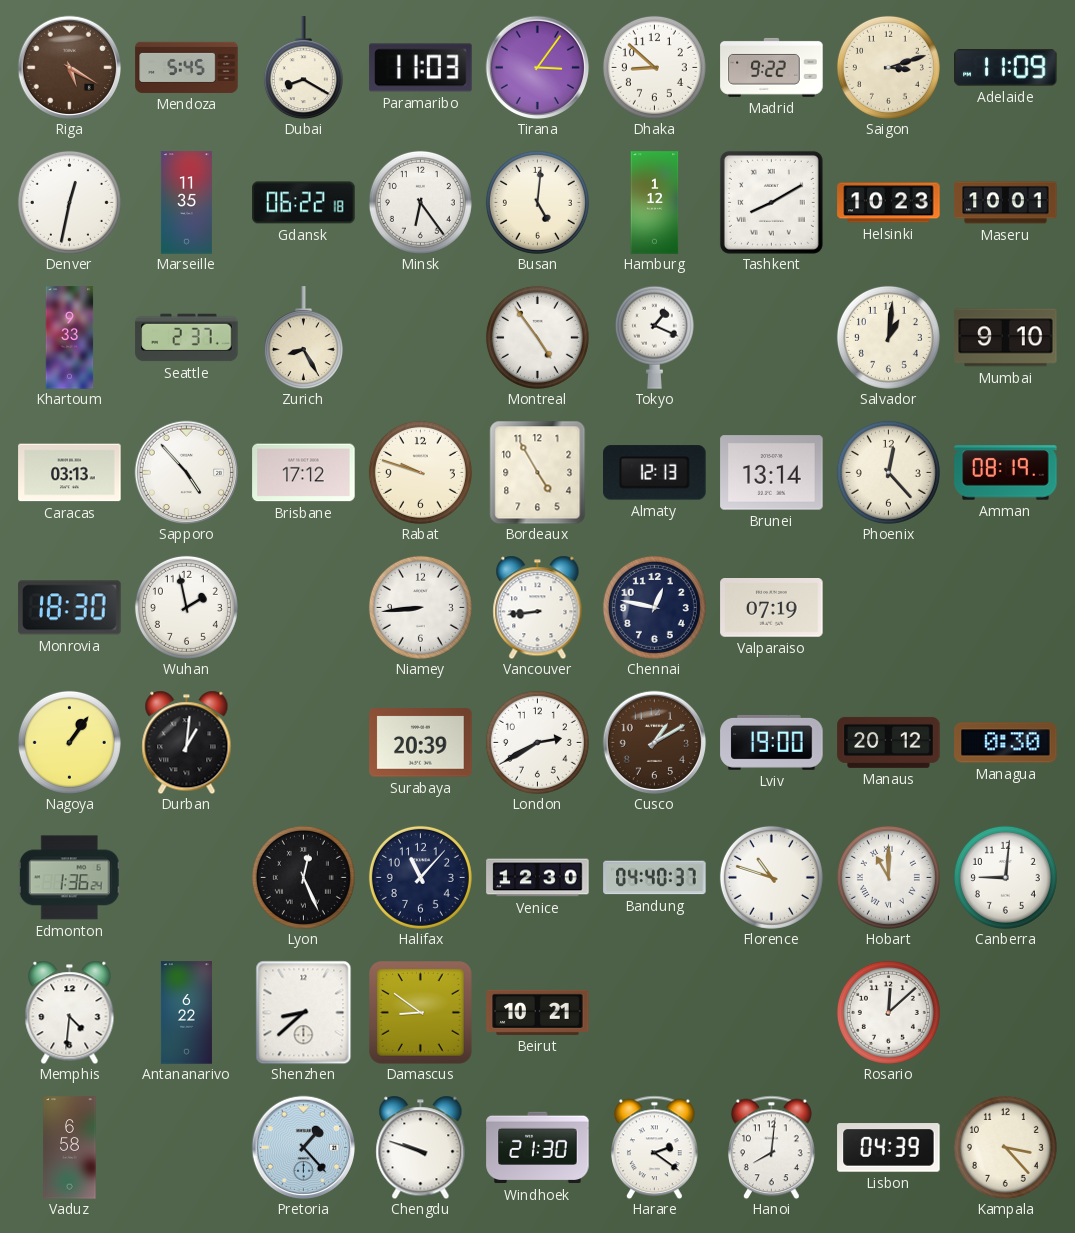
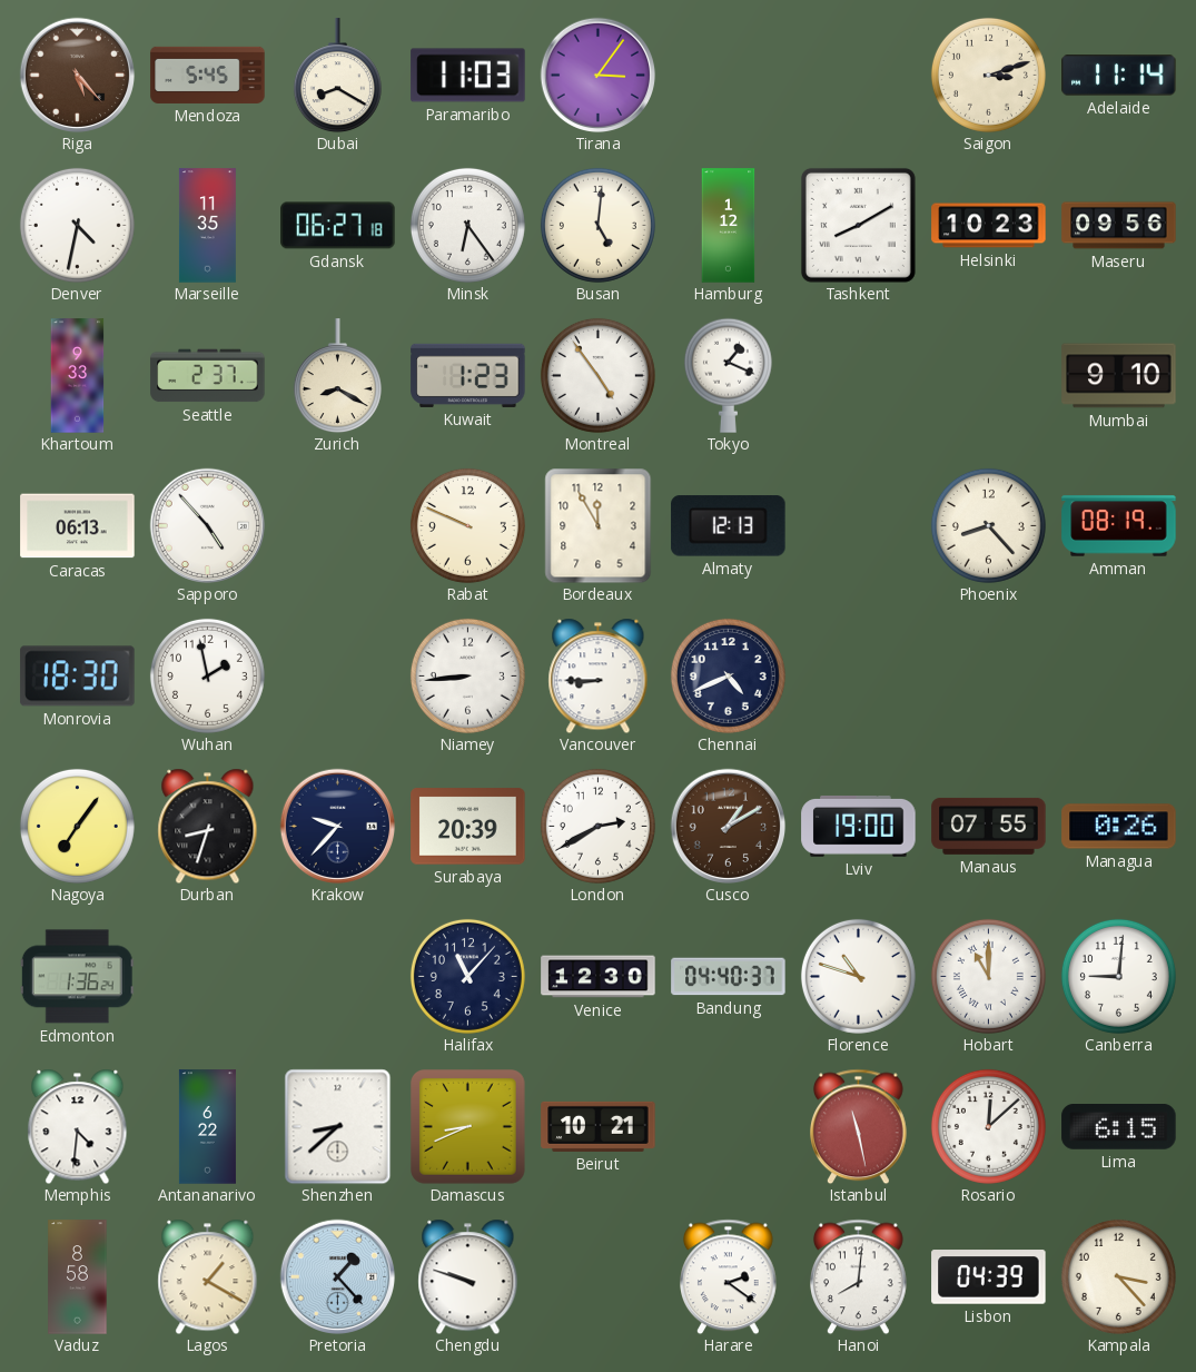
Riga: 5:20 -> 5:23 (77, 75)
Dhaka: 8:52 -> none (654, 67)
Madrid: 9:22 -> none (772, 67)
Adelaide: 11:09 -> 11:14 (1119, 76)
Denver: 12:32 -> 4:32 (77, 225)
Gdansk: 06:22 -> 06:27 (338, 226)
Maseru: 10:01 -> 09:56 (1119, 226)
Zurich: 8:25 -> 8:20 (337, 376)
Kuwait: none -> 1:23 (468, 375)
Salvador: 1:01 -> none (888, 337)
Caracas: 03:13 -> 06:13 (78, 526)
Brisbane: 17:12 -> none (304, 473)
Rabat: 9:48 -> 9:49 (467, 525)
Bordeaux: 4:55 -> 11:55 (599, 525)
Brunei: 13:14 -> none (772, 473)
Phoenix: 12:23 -> 8:23 (988, 525)
Vancouver: 8:44 -> 8:45 (599, 675)
Chennai: 12:47 -> 4:41 (728, 675)
Valparaiso: 07:19 -> none (772, 608)
Nagoya: 1:06 -> 7:06 (77, 826)
Durban: 1:01 -> 8:33 (208, 826)
Krakow: none -> 9:37 (337, 826)
Manaus: 20:12 -> 07:55 (989, 826)
Managua: 0:30 -> 0:26 (1119, 827)
Lyon: 12:26 -> none (303, 877)
Damascus: 8:51 -> 8:41 (468, 1127)
Istanbul: none -> 11:28 (859, 1126)
Lima: none -> 6:15 (1119, 1127)
Vaduz: 6:58 -> 8:58 (78, 1277)
Lagos: none -> 1:20 (208, 1276)
Windhoek: 21:30 -> none (538, 1148)
